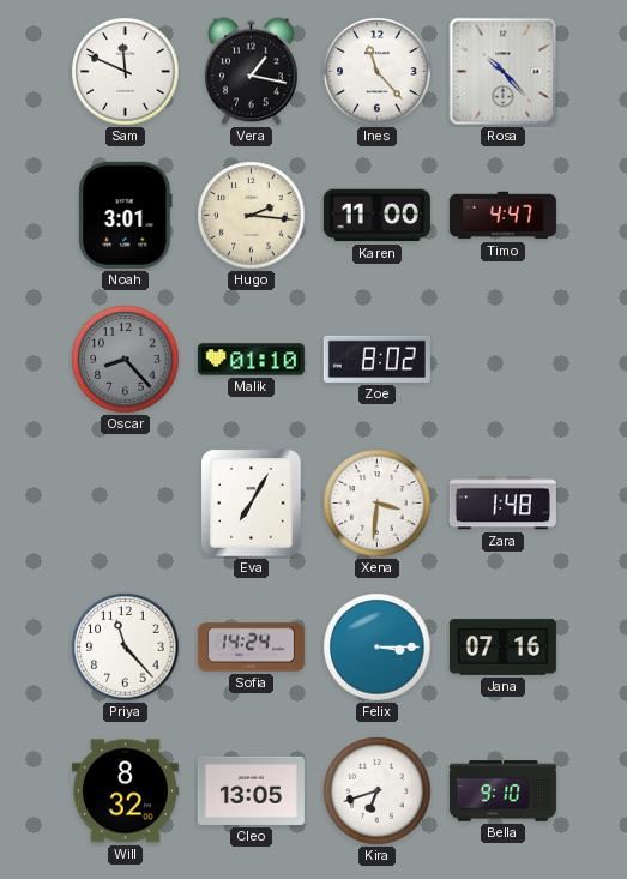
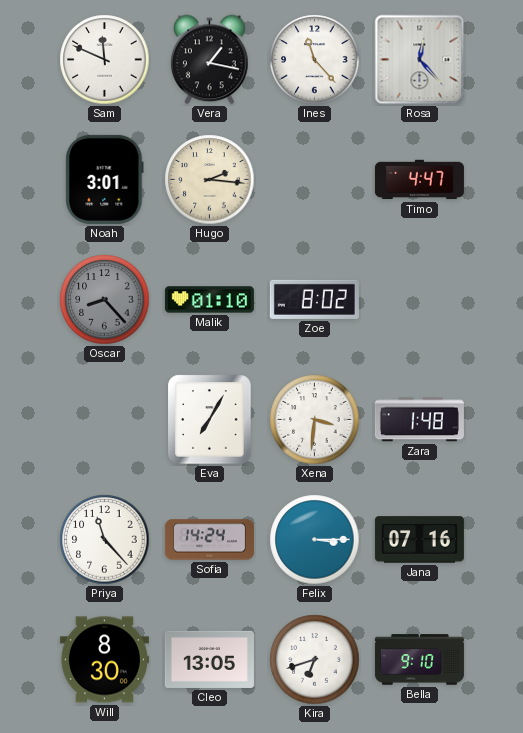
Rosa: 10:23 -> 12:23 (420, 60)
Karen: 11:00 -> none (376, 216)
Will: 8:32 -> 8:30 (104, 660)
